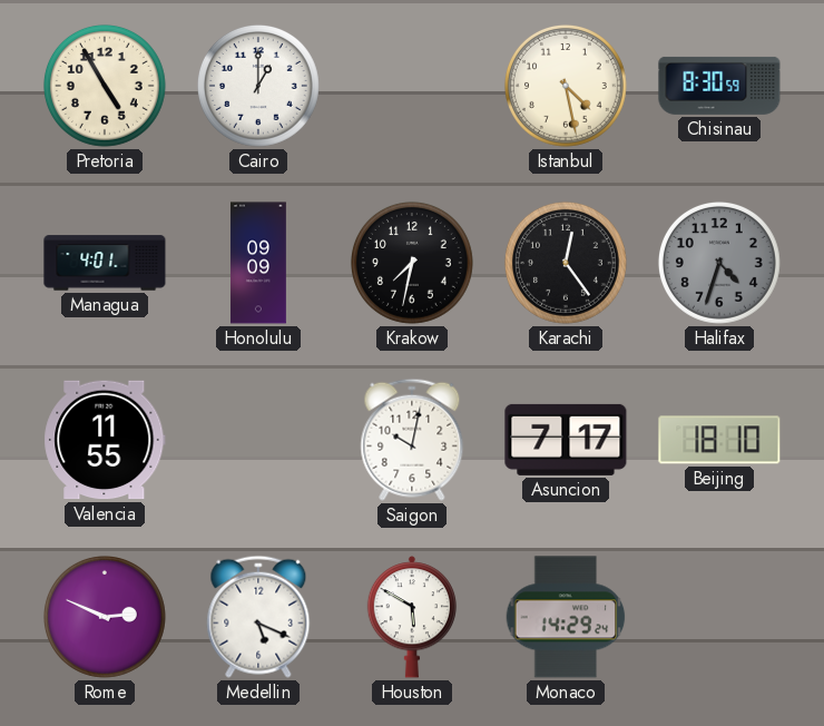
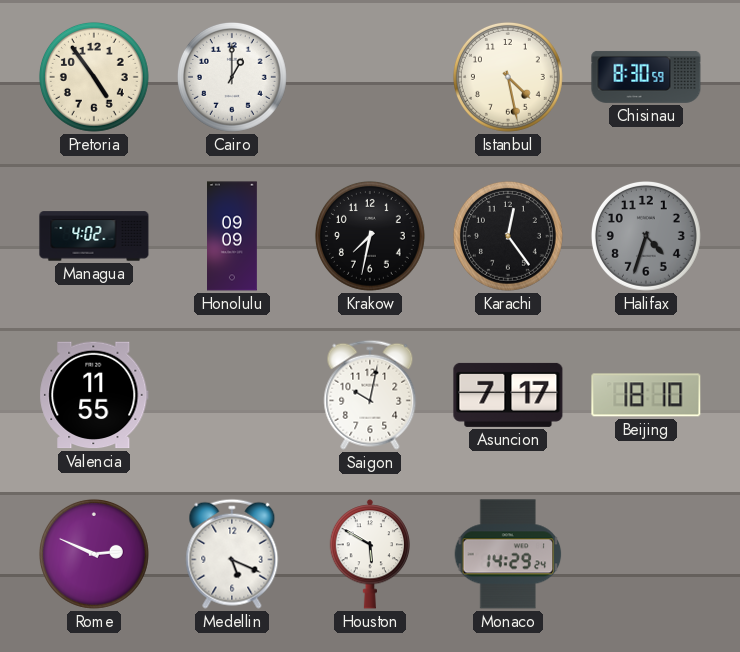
Pretoria: 4:55 -> 4:54 (94, 77)
Managua: 4:01 -> 4:02 (94, 236)
